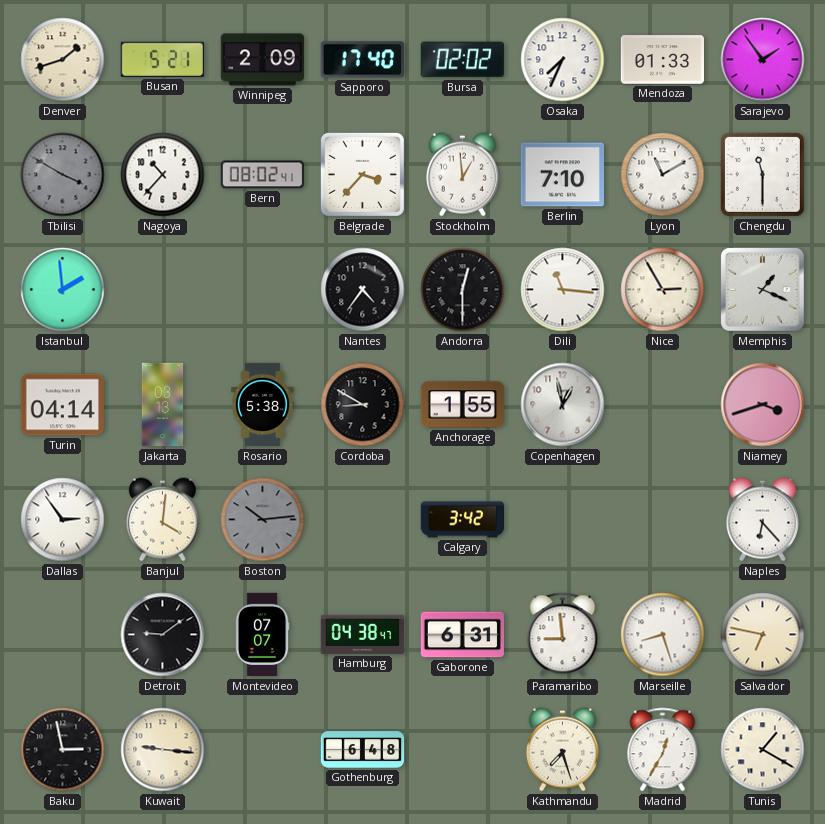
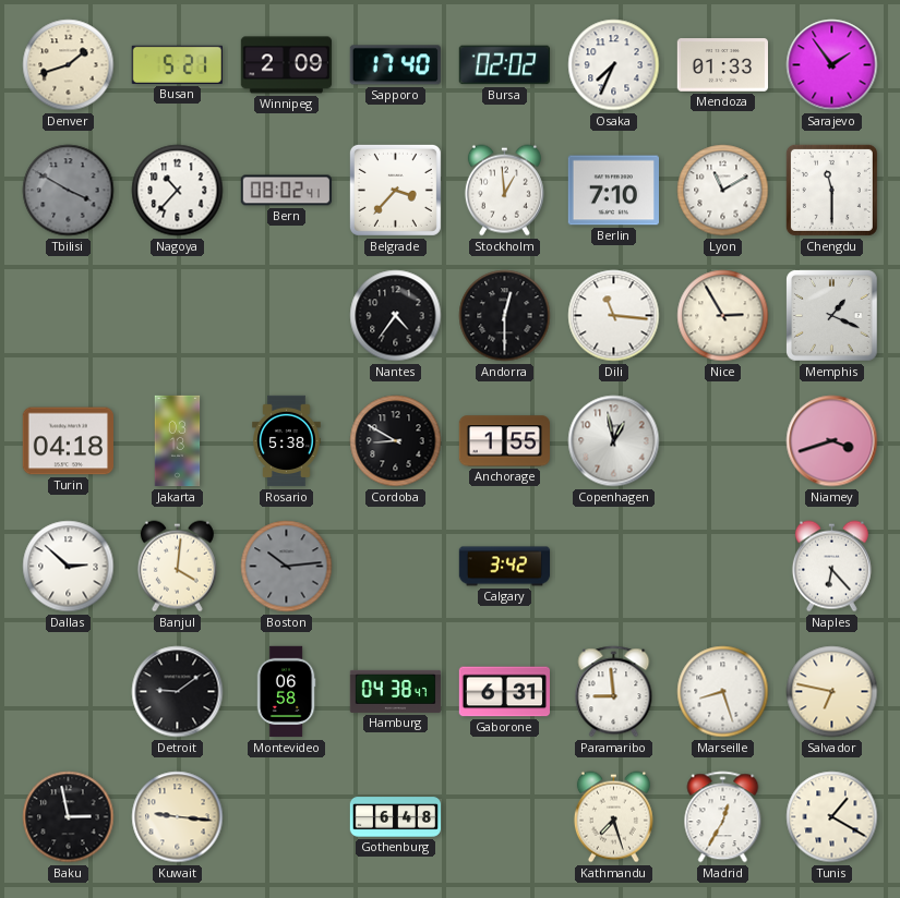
Istanbul: 1:59 -> none (63, 290)
Turin: 04:14 -> 04:18 (68, 441)
Dallas: 2:54 -> 2:52 (69, 567)
Montevideo: 07:07 -> 06:58 (286, 692)
